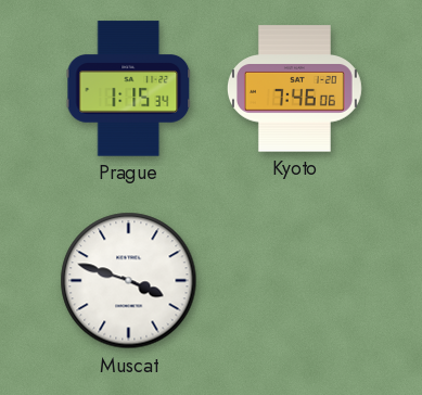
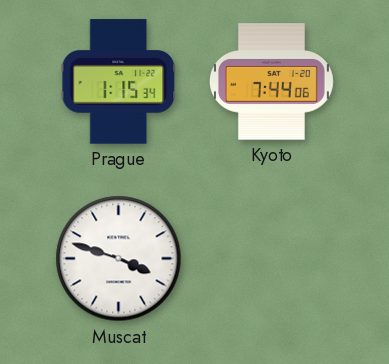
Kyoto: 7:46 -> 7:44 (271, 82)
